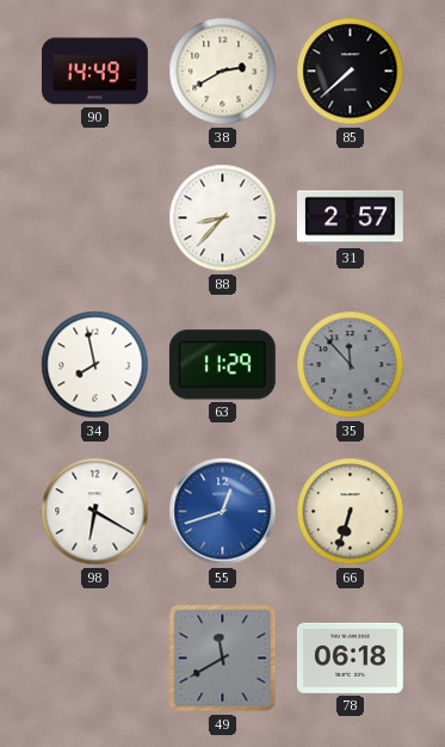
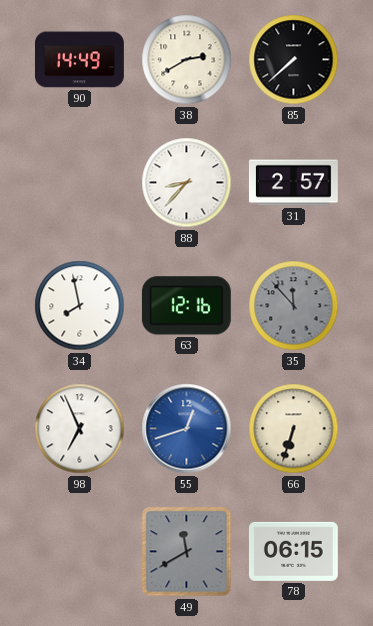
63: 11:29 -> 12:16 (186, 306)
98: 6:20 -> 6:56 (80, 429)
78: 06:18 -> 06:15 (293, 551)
